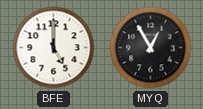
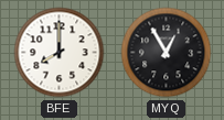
BFE: 5:00 -> 8:00 (60, 53)
